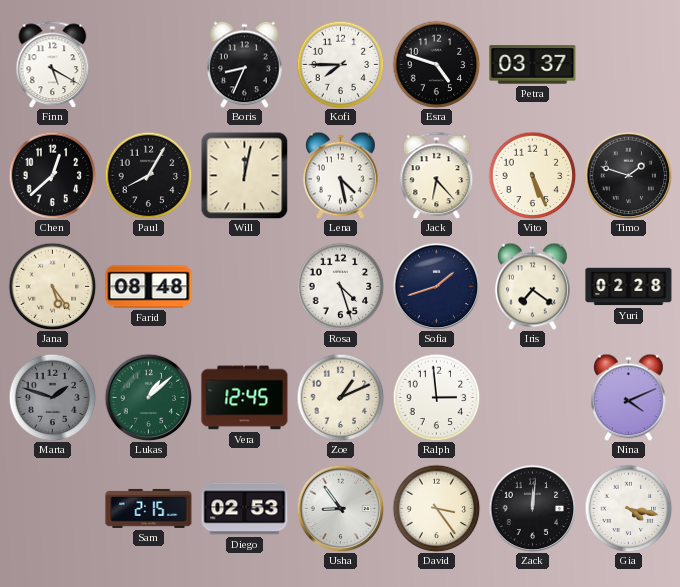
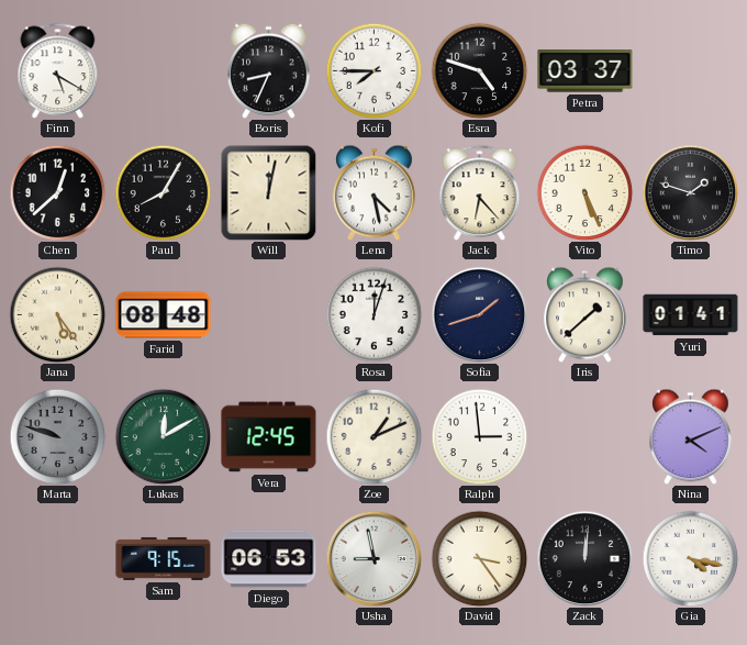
Rosa: 4:27 -> 12:03 (374, 314)
Iris: 7:21 -> 1:38 (586, 314)
Yuri: 02:28 -> 01:41 (691, 315)
Marta: 1:48 -> 9:48 (57, 436)
Lukas: 1:08 -> 12:10 (163, 436)
Sam: 2:15 -> 9:15 (164, 558)
Diego: 02:53 -> 06:53 (269, 559)
Usha: 8:54 -> 8:58 (374, 558)
